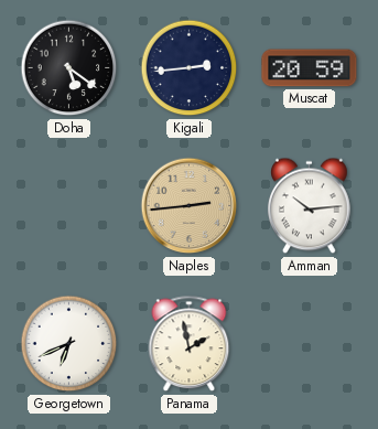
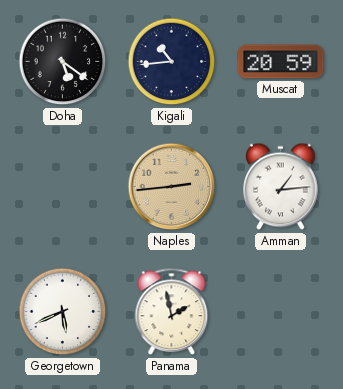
Kigali: 2:44 -> 10:44 (172, 62)
Amman: 10:14 -> 1:14 (281, 187)
Georgetown: 6:41 -> 5:41 (63, 312)
